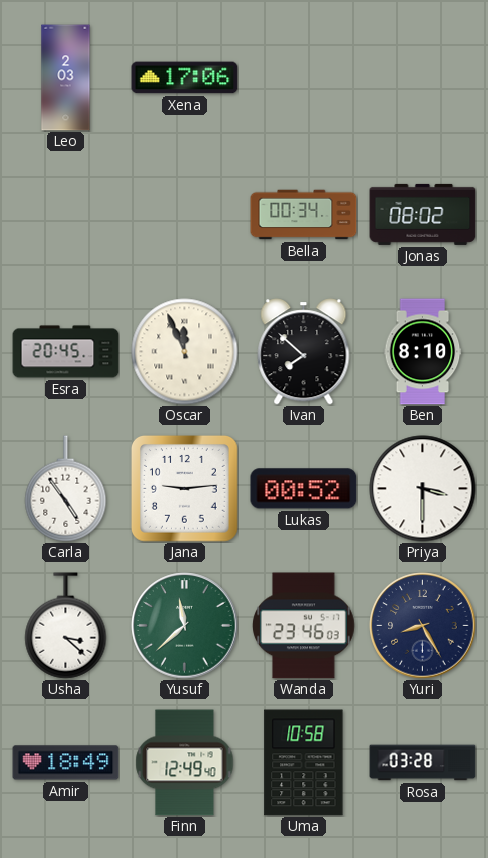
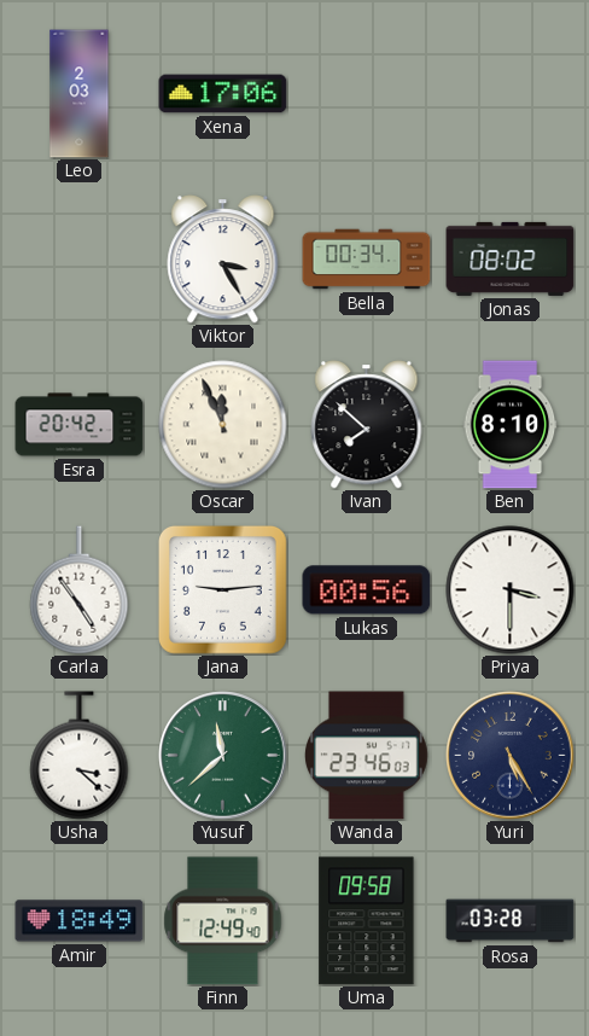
Viktor: none -> 3:25 (223, 260)
Esra: 20:45 -> 20:42 (80, 425)
Lukas: 00:52 -> 00:56 (367, 590)
Yuri: 8:25 -> 5:25 (511, 756)
Uma: 10:58 -> 09:58 (367, 921)
